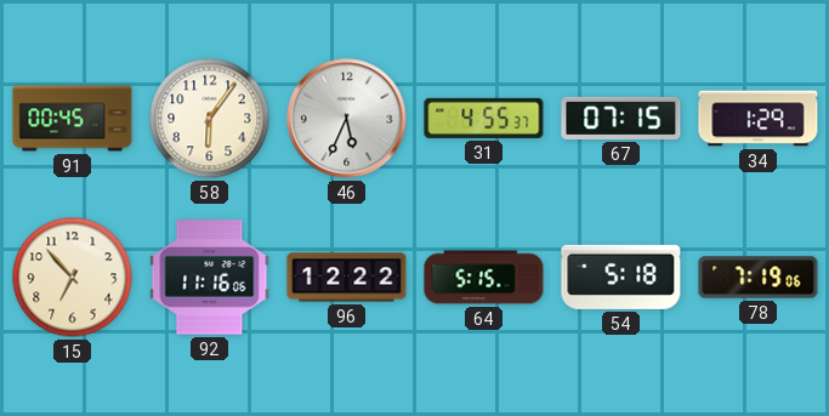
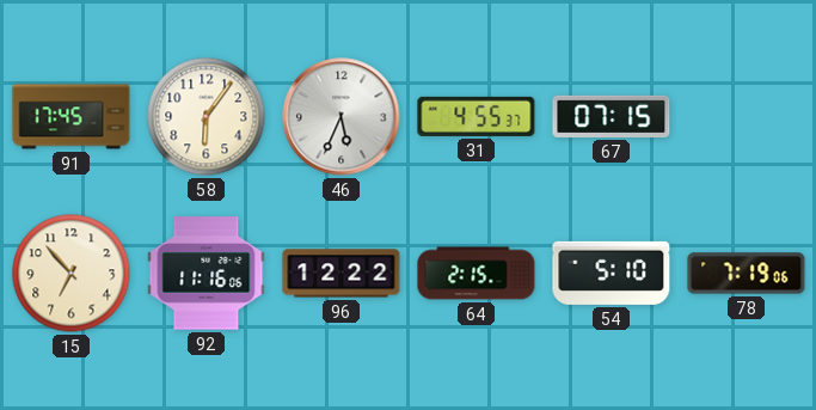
91: 00:45 -> 17:45 (72, 117)
34: 1:29 -> none (759, 119)
64: 5:15 -> 2:15 (477, 274)
54: 5:18 -> 5:10 (612, 273)
